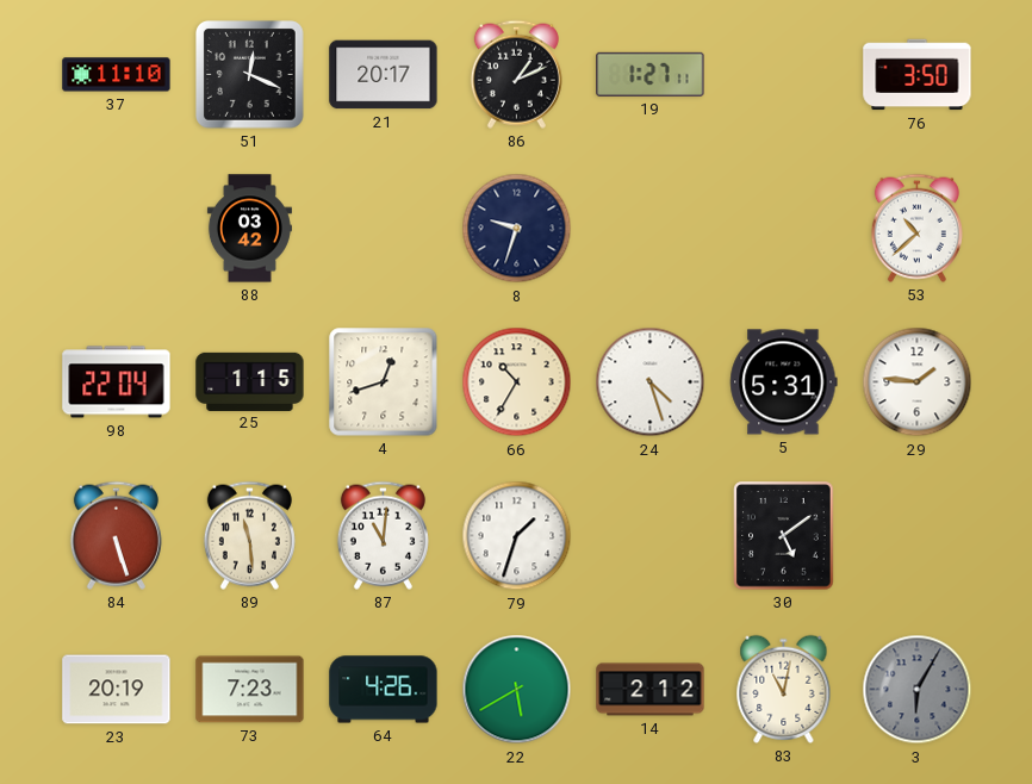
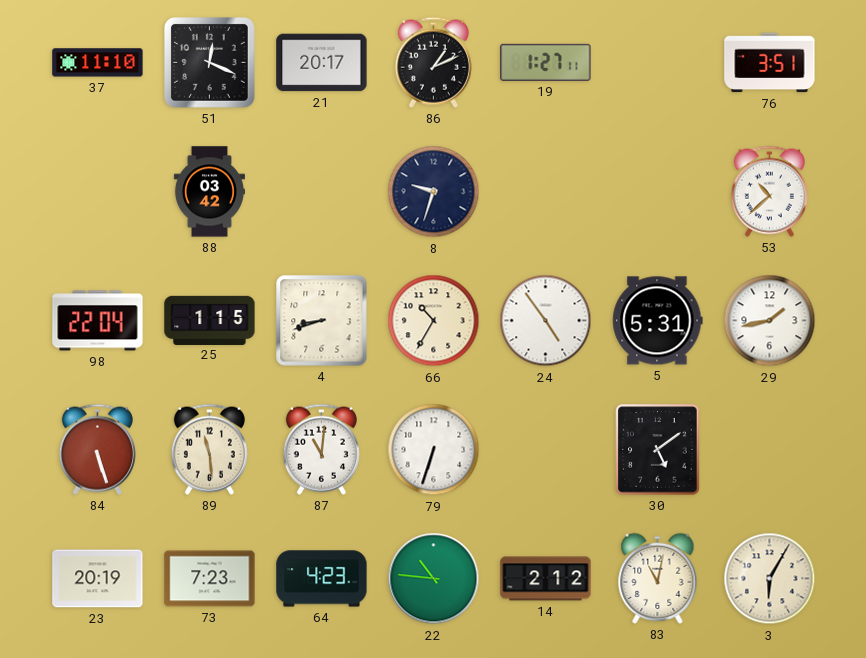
76: 3:50 -> 3:51 (770, 63)
4: 12:42 -> 8:42 (322, 321)
24: 4:27 -> 4:54 (546, 321)
29: 1:46 -> 1:43 (770, 321)
79: 1:33 -> 6:33 (434, 450)
64: 4:26 -> 4:23 (322, 579)
22: 5:40 -> 10:46 (434, 579)
3 dial: grey -> cream (770, 579)
